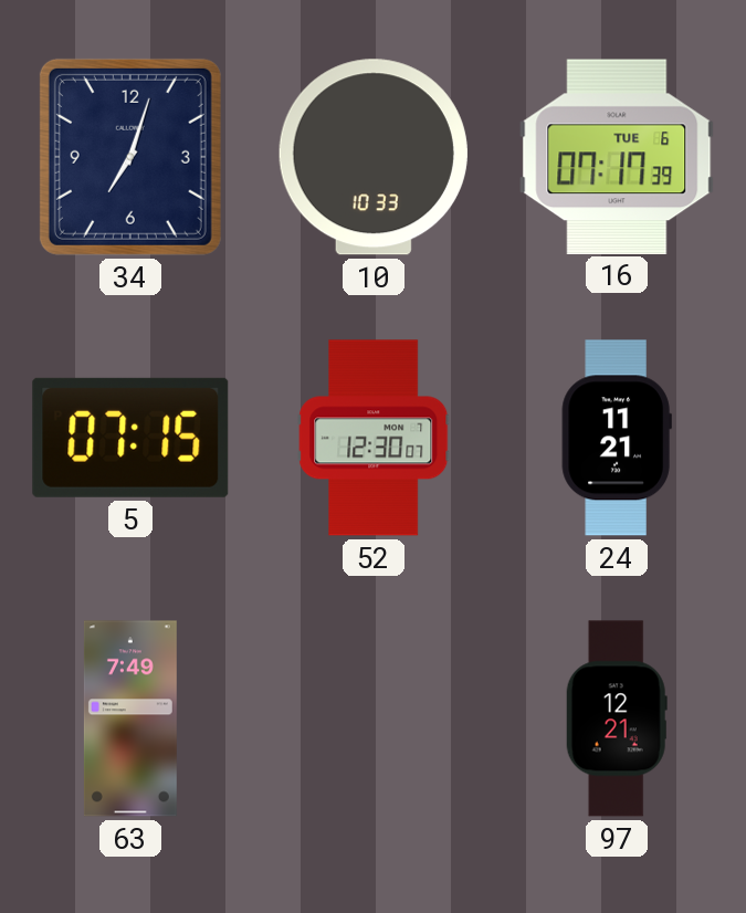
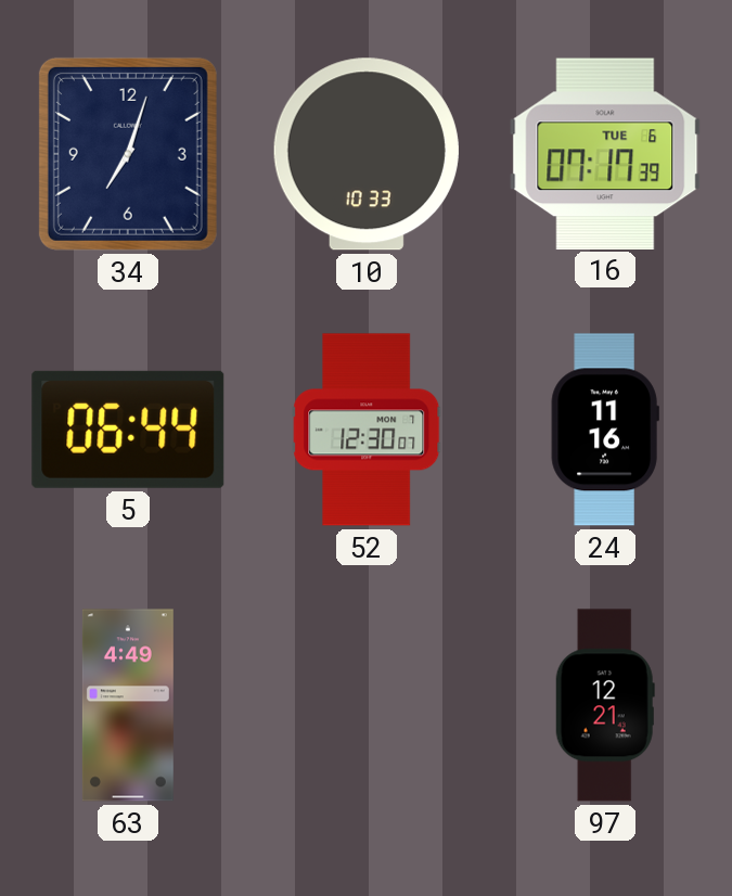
5: 07:15 -> 06:44 (128, 430)
24: 11:21 -> 11:16 (605, 430)
63: 7:49 -> 4:49 (128, 705)
